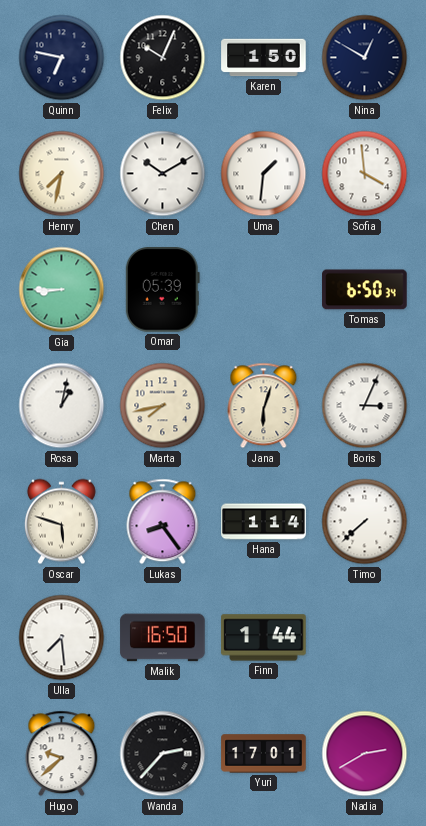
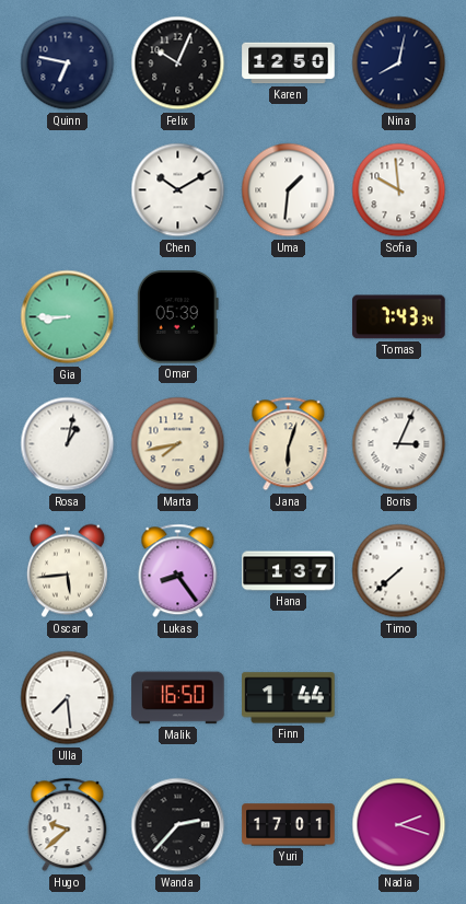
Karen: 1:50 -> 12:50 (289, 63)
Nina: 12:50 -> 8:02 (399, 63)
Henry: 7:32 -> none (62, 174)
Sofia: 3:59 -> 9:59 (399, 190)
Tomas: 6:50 -> 7:43 (399, 317)
Oscar: 5:48 -> 5:44 (67, 571)
Hana: 1:14 -> 1:37 (289, 571)
Nadia: 2:40 -> 2:18 (399, 825)
